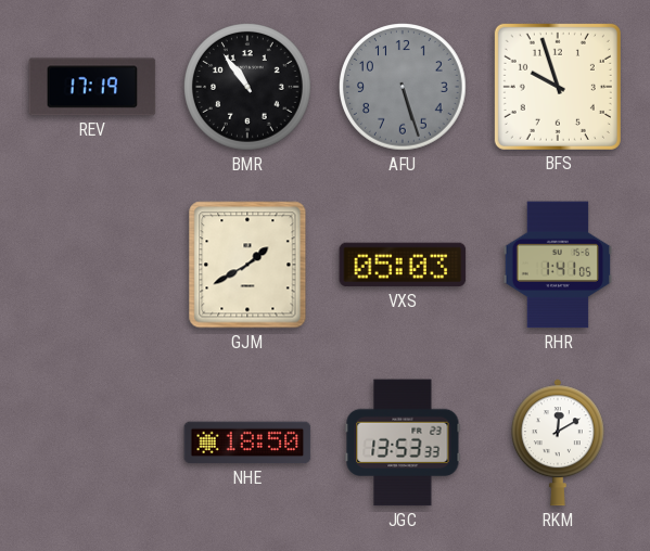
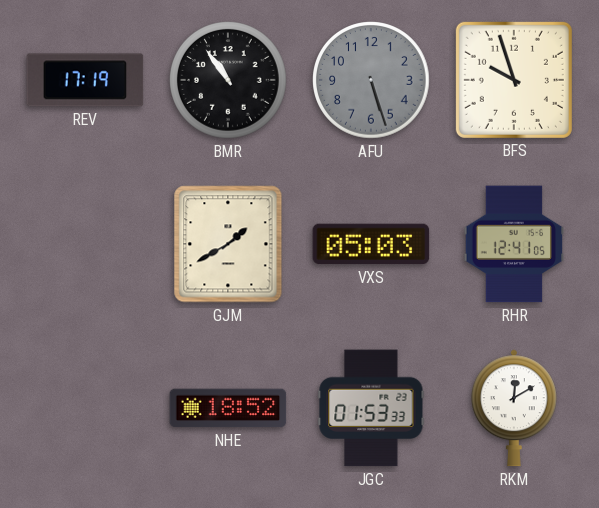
RHR: 1:41 -> 12:41 (514, 244)
NHE: 18:50 -> 18:52 (228, 408)
JGC: 13:53 -> 01:53 (371, 408)
